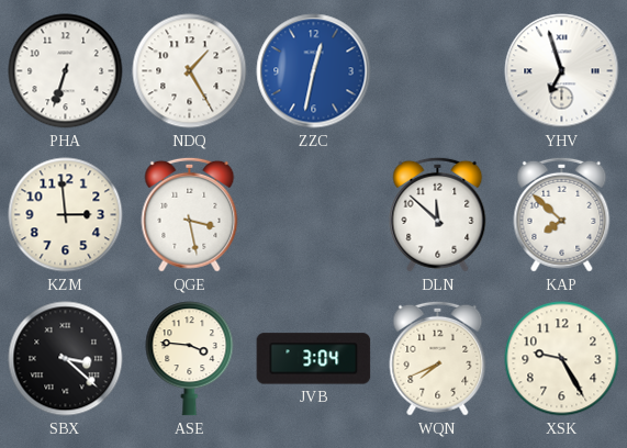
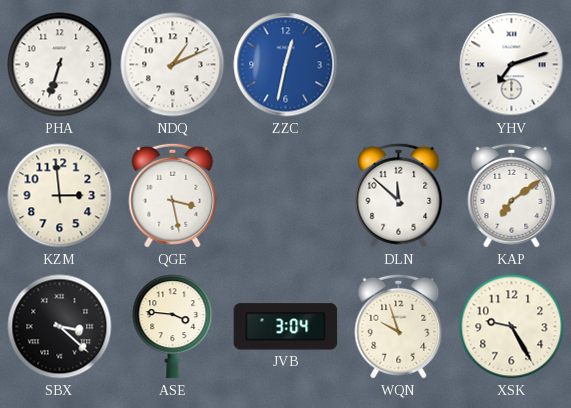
NDQ: 1:25 -> 1:11 (173, 65)
YHV: 6:57 -> 7:12 (512, 65)
KAP: 7:52 -> 7:09 (512, 195)
WQN: 7:41 -> 9:57 (399, 326)
